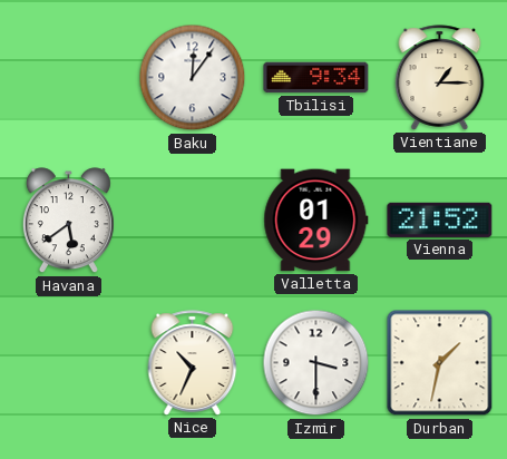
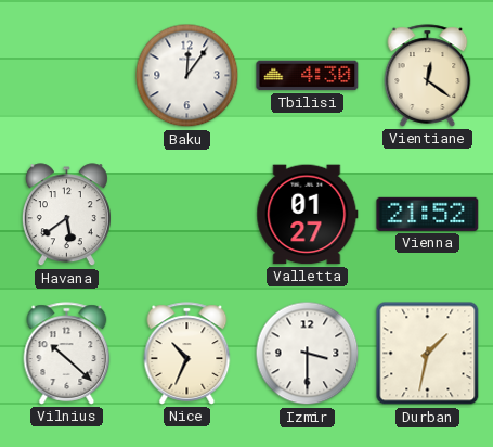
Tbilisi: 9:34 -> 4:30 (308, 76)
Vientiane: 1:15 -> 12:21 (428, 76)
Valletta: 01:29 -> 01:27 (308, 215)
Vilnius: none -> 10:22 (67, 354)
